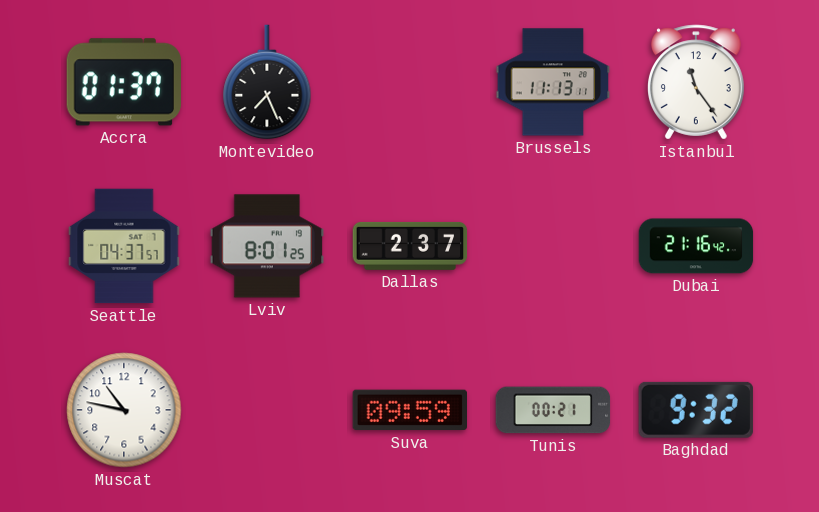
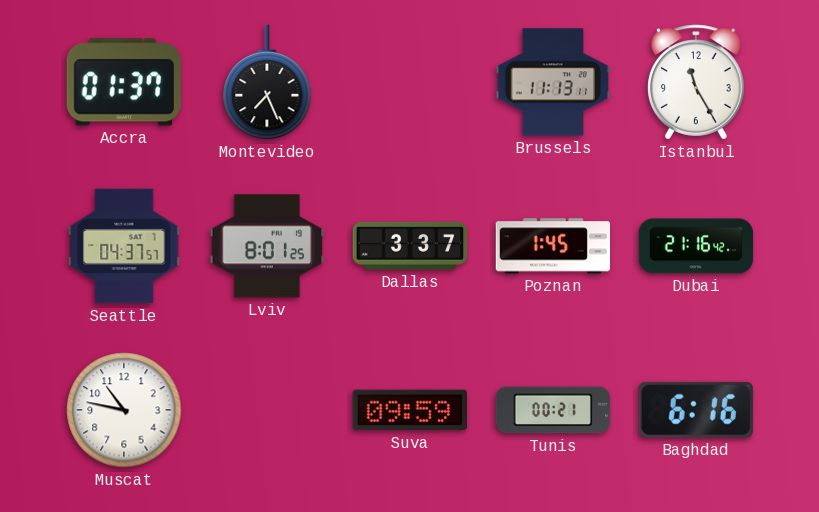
Istanbul: 11:24 -> 11:25 (697, 82)
Dallas: 2:37 -> 3:37 (410, 246)
Poznan: none -> 1:45 (553, 246)
Baghdad: 9:32 -> 6:16 (696, 410)
